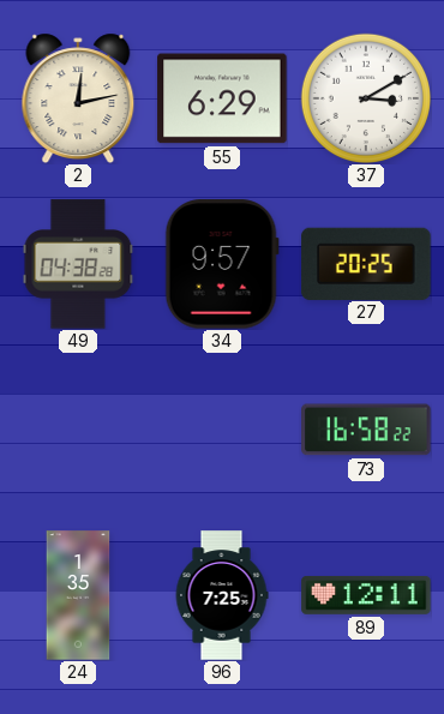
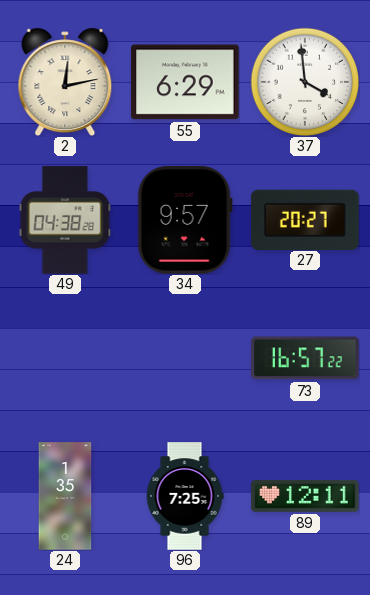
37: 3:10 -> 3:59 (305, 82)
27: 20:25 -> 20:27 (305, 219)
73: 16:58 -> 16:57 (305, 358)
